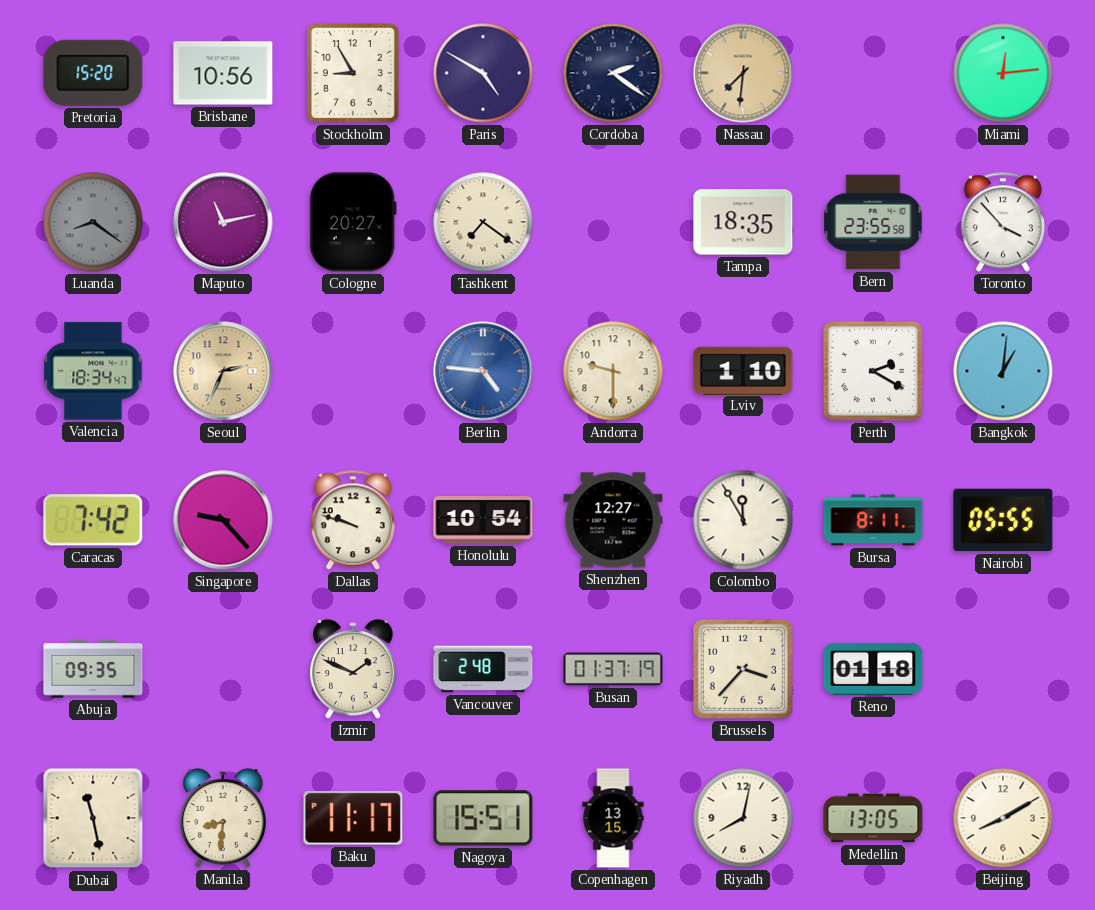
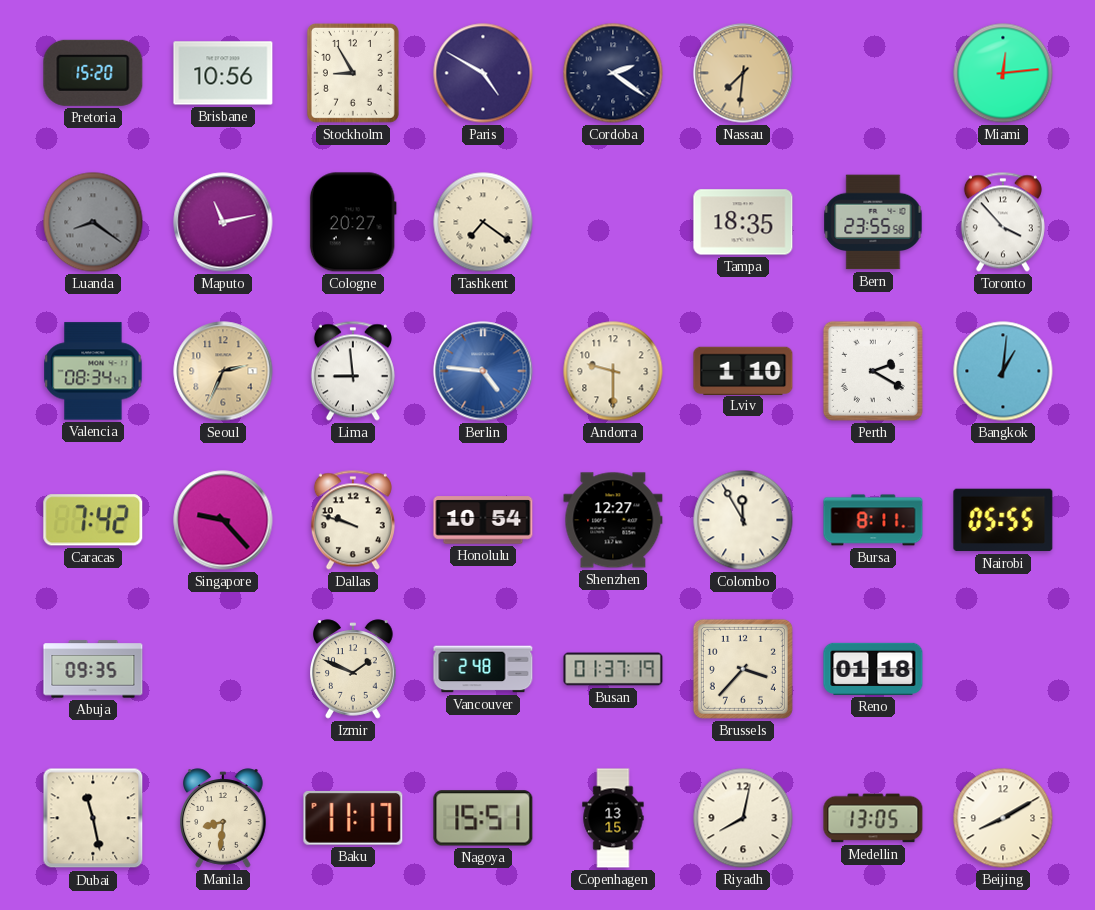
Valencia: 18:34 -> 08:34 (93, 371)
Lima: none -> 8:59 (353, 371)
